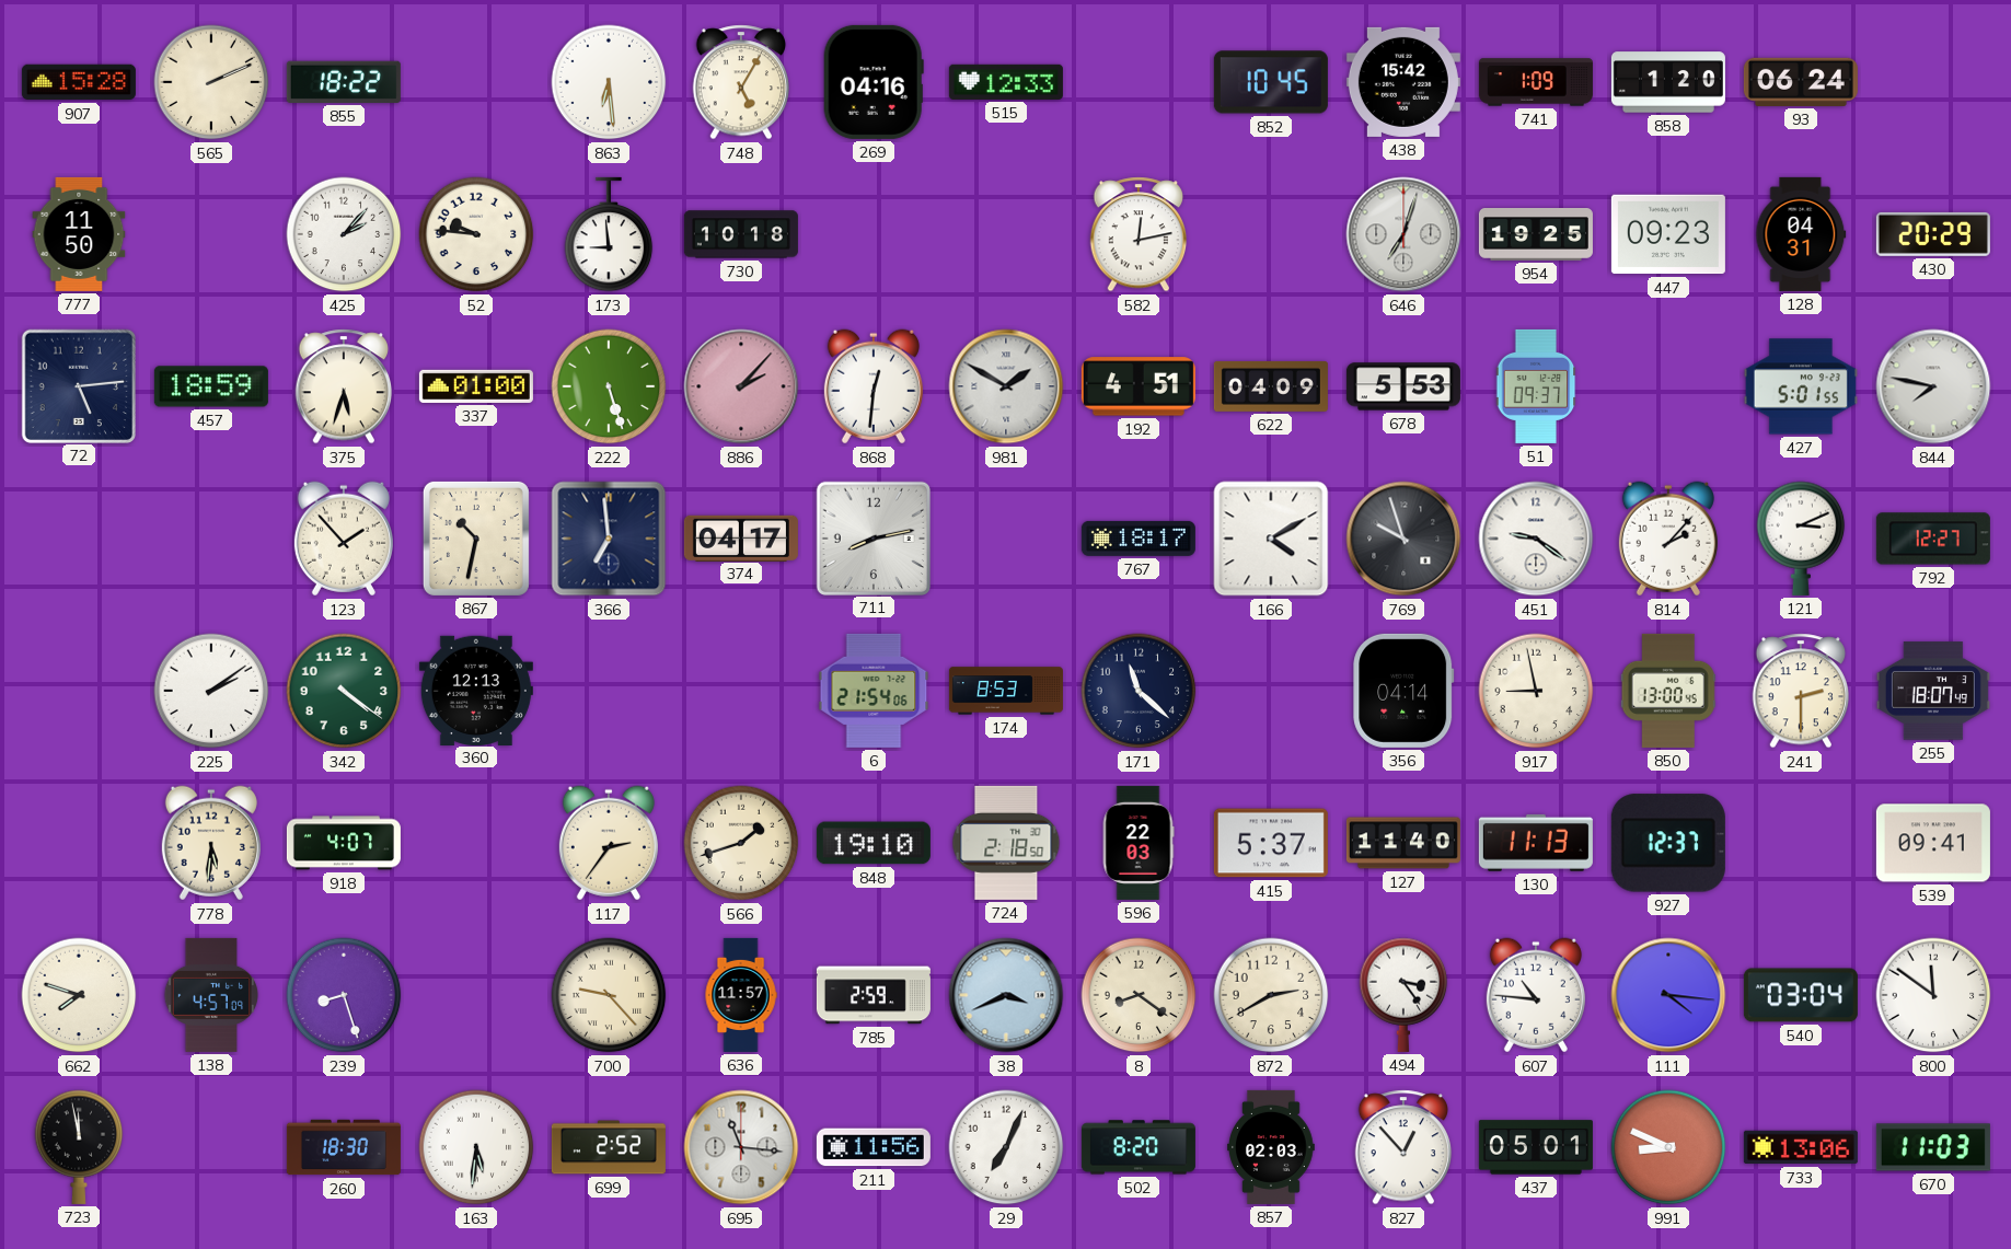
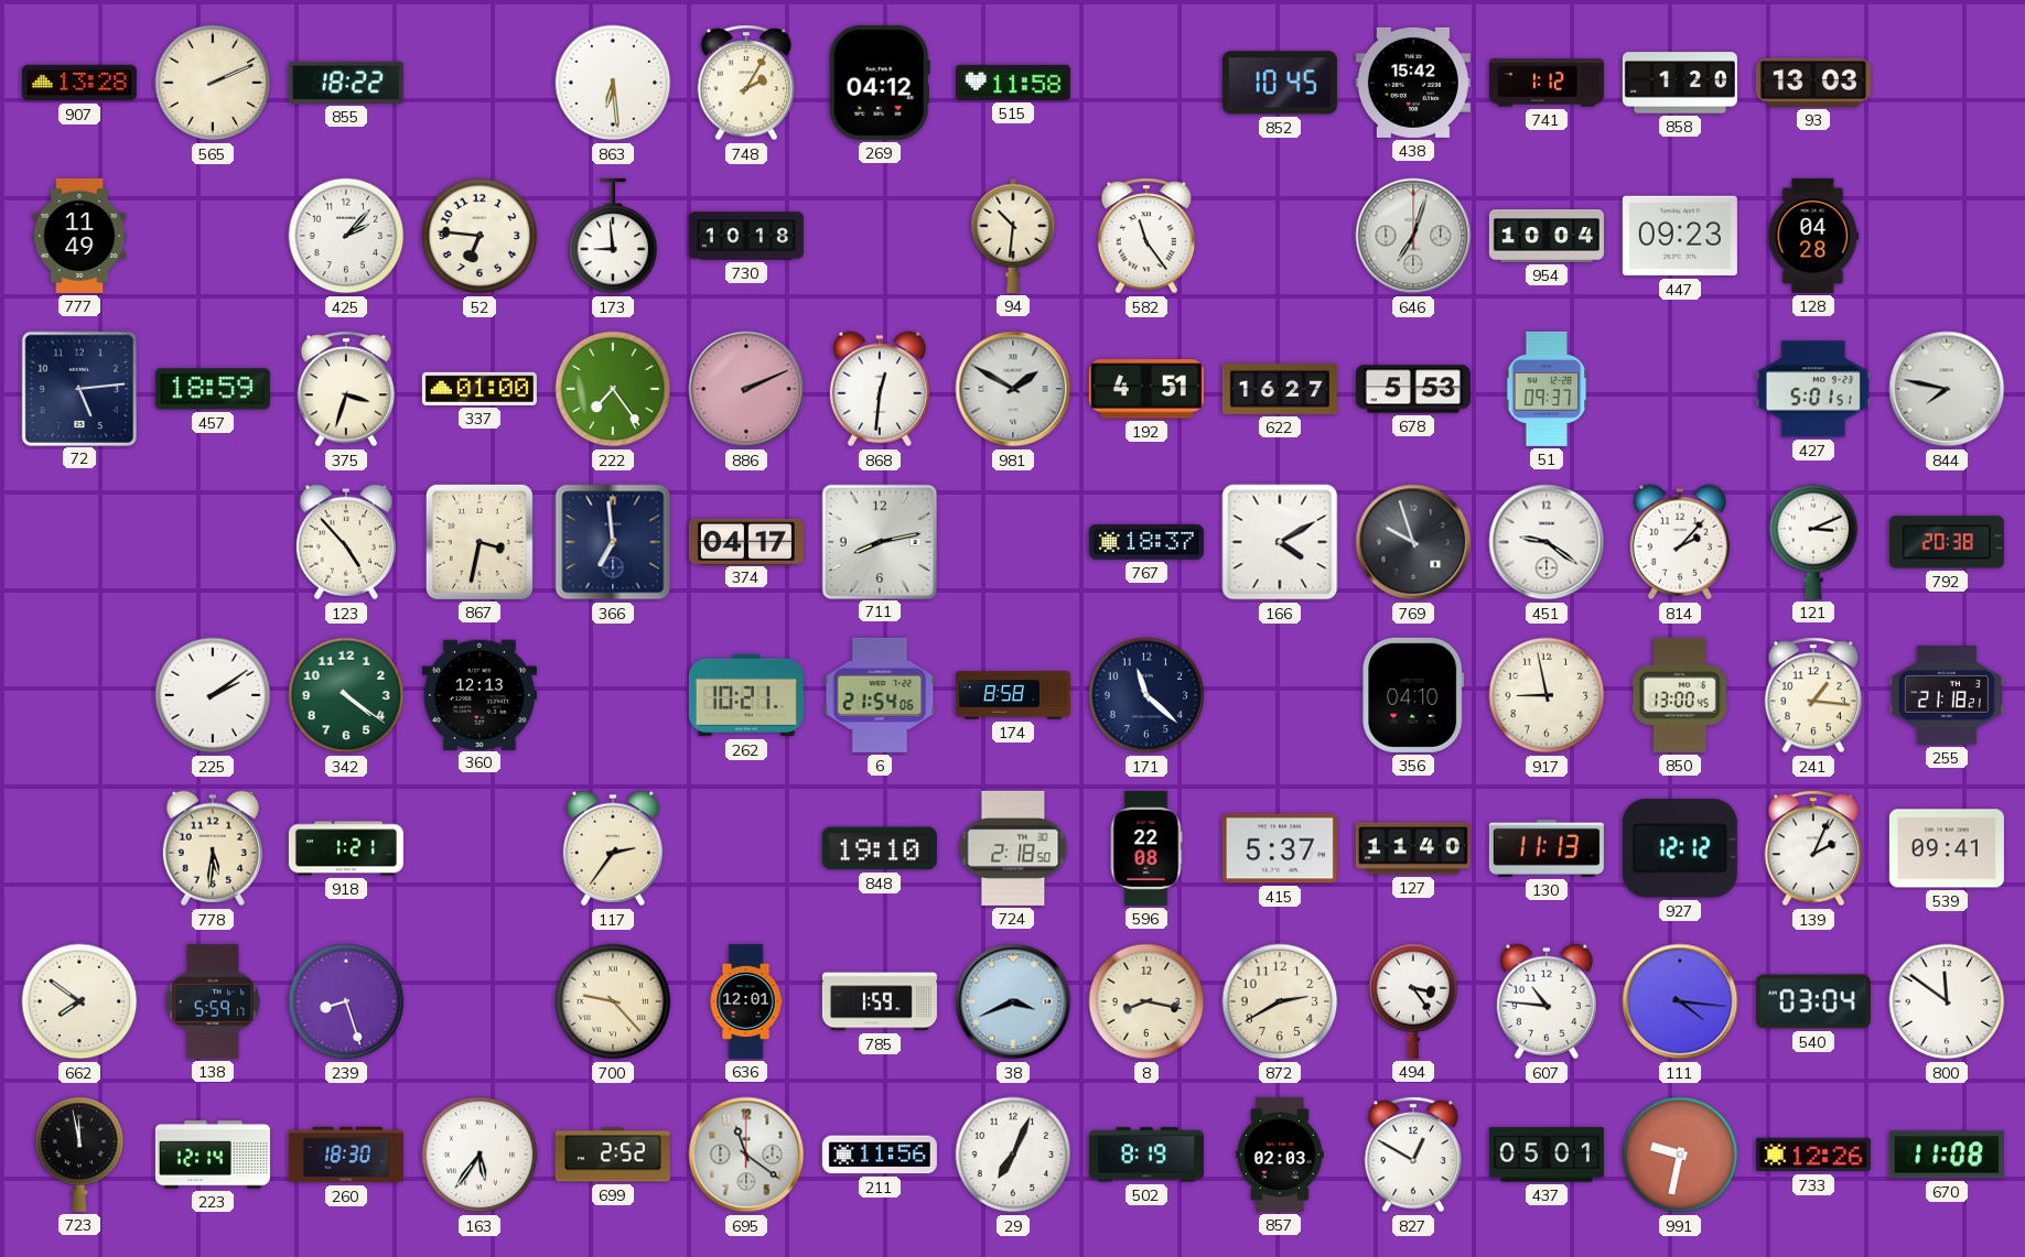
907: 15:28 -> 13:28 (79, 83)
748: 5:05 -> 2:05 (746, 83)
269: 04:16 -> 04:12 (880, 83)
515: 12:33 -> 11:58 (1013, 83)
741: 1:09 -> 1:12 (1547, 83)
93: 06:24 -> 13:03 (1813, 83)
777: 11:50 -> 11:49 (79, 236)
52: 9:46 -> 6:46 (480, 236)
94: none -> 10:31 (1013, 236)
582: 12:13 -> 11:24 (1146, 236)
954: 19:25 -> 10:04 (1547, 236)
128: 04:31 -> 04:28 (1813, 236)
430: 20:29 -> none (1933, 234)
375: 5:33 -> 3:33 (346, 389)
222: 5:27 -> 7:24 (613, 389)
886: 2:07 -> 2:11 (746, 389)
622: 04:09 -> 16:27 (1280, 389)
427: 5:01:55 -> 5:01:51 (1813, 389)
123: 1:53 -> 4:53 (346, 542)
867: 10:32 -> 3:32 (480, 542)
767: 18:17 -> 18:37 (1146, 542)
792: 12:27 -> 20:38 (1947, 542)
262: none -> 10:21 (746, 695)
174: 8:53 -> 8:58 (1013, 695)
356: 04:14 -> 04:10 (1413, 695)
241: 2:30 -> 1:16 (1813, 695)
255: 18:07 -> 21:18 (1947, 695)
918: 4:07 -> 1:21 (346, 848)
566: 1:42 -> none (741, 843)
596: 22:03 -> 22:08 (1146, 848)
927: 12:37 -> 12:12 (1680, 848)
139: none -> 2:04 (1813, 848)
662: 7:48 -> 7:51 (79, 1001)
138: 4:57 -> 5:59 (212, 1001)
636: 11:57 -> 12:01 (746, 1001)
785: 2:59 -> 1:59 (880, 1001)
8: 8:21 -> 8:17 (1146, 1001)
223: none -> 12:14 (213, 1155)
163: 5:31 -> 5:36 (480, 1155)
695: 11:16 -> 11:21 (746, 1155)
502: 8:20 -> 8:19 (1146, 1155)
827: 12:53 -> 12:50 (1413, 1155)
991: 8:49 -> 9:32 (1680, 1155)
733: 13:06 -> 12:26 (1813, 1155)
670: 11:03 -> 11:08 (1947, 1155)
